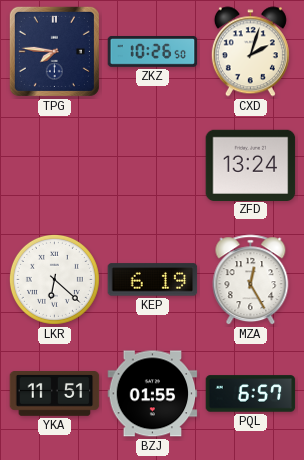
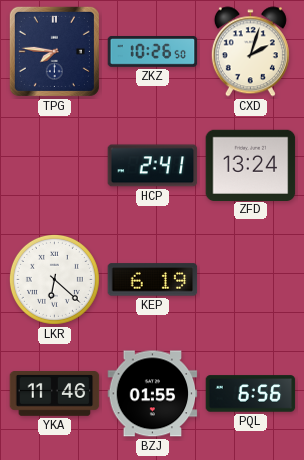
HCP: none -> 2:41 (153, 166)
MZA: 12:25 -> none (251, 280)
YKA: 11:51 -> 11:46 (55, 394)
PQL: 6:57 -> 6:56 (251, 394)
